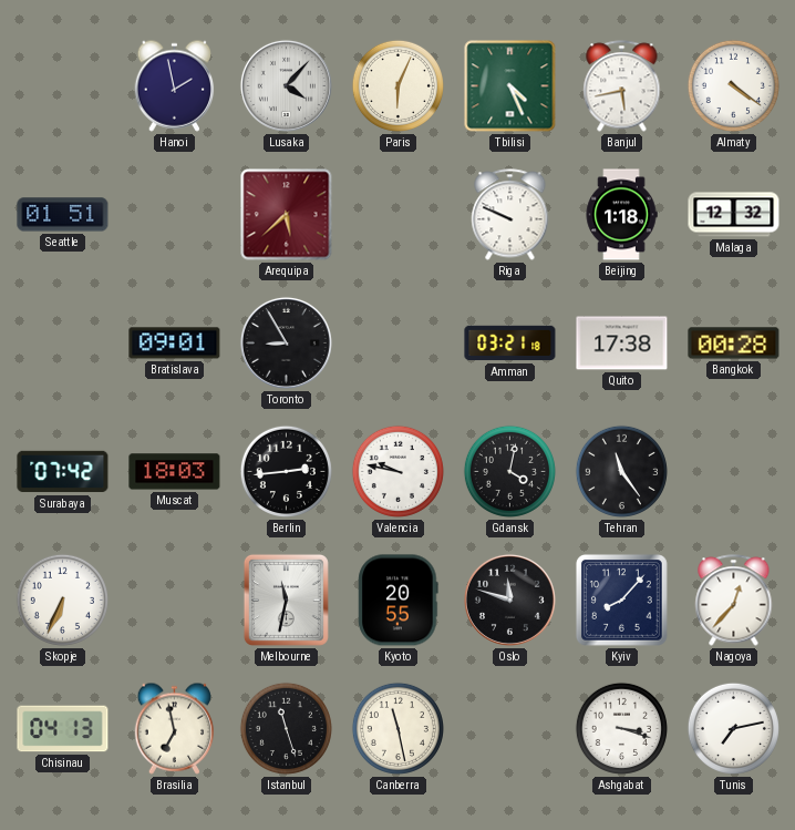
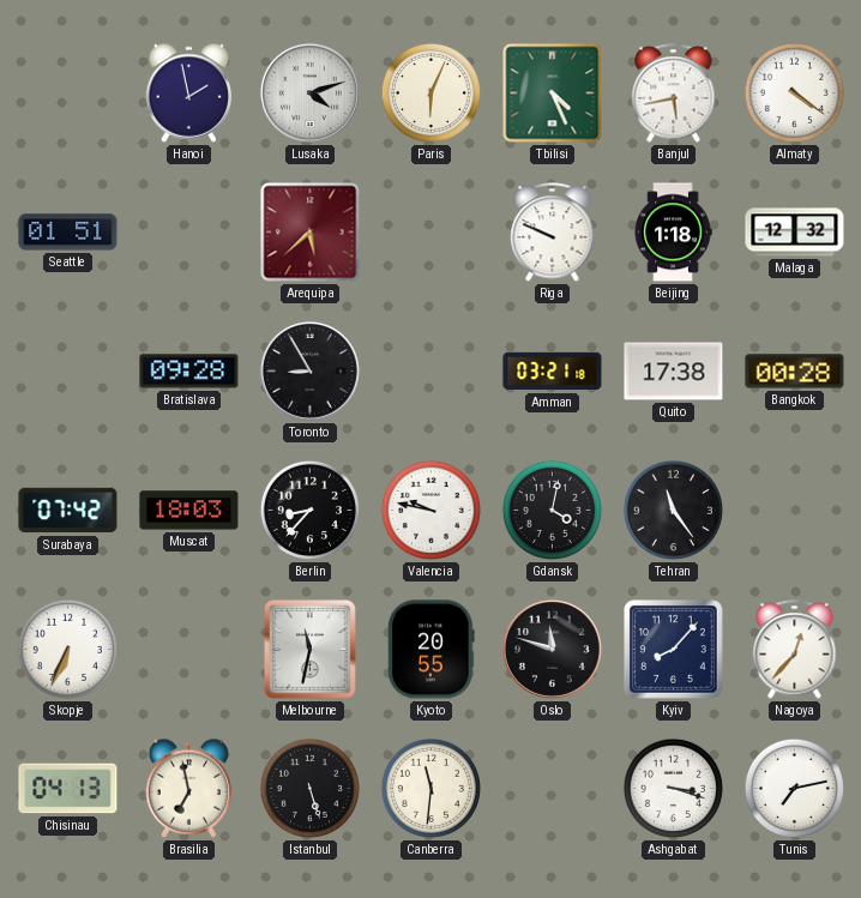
Lusaka: 4:07 -> 4:12 (309, 92)
Bratislava: 09:01 -> 09:28 (189, 372)
Berlin: 2:44 -> 8:37 (309, 510)
Istanbul: 11:27 -> 5:27 (309, 788)
Canberra: 11:28 -> 11:31 (431, 788)
